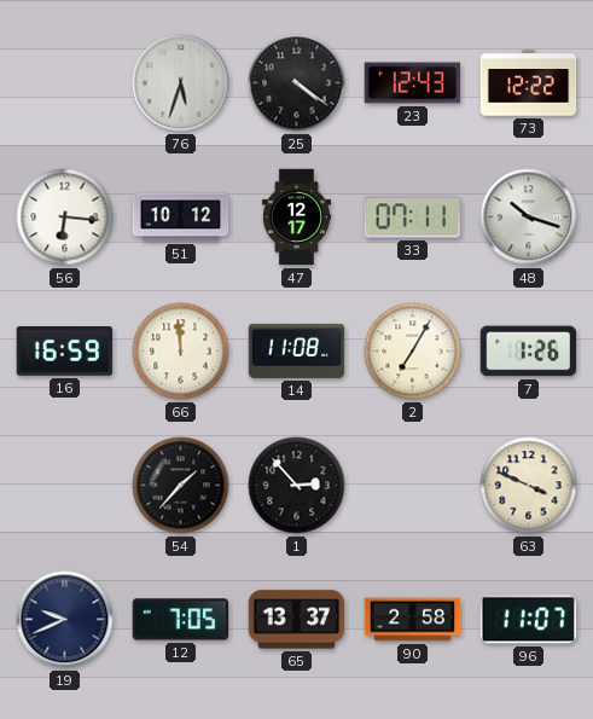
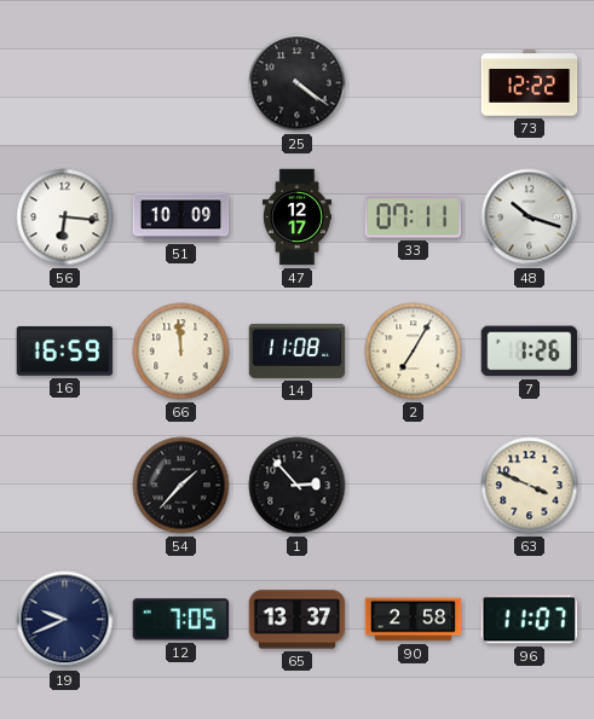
76: 5:33 -> none (181, 83)
23: 12:43 -> none (413, 83)
51: 10:12 -> 10:09 (181, 218)
